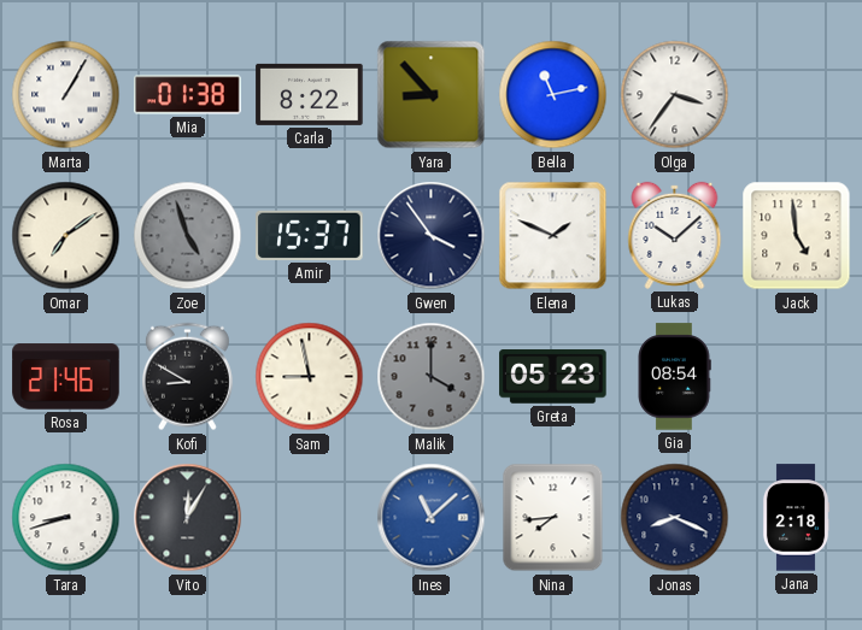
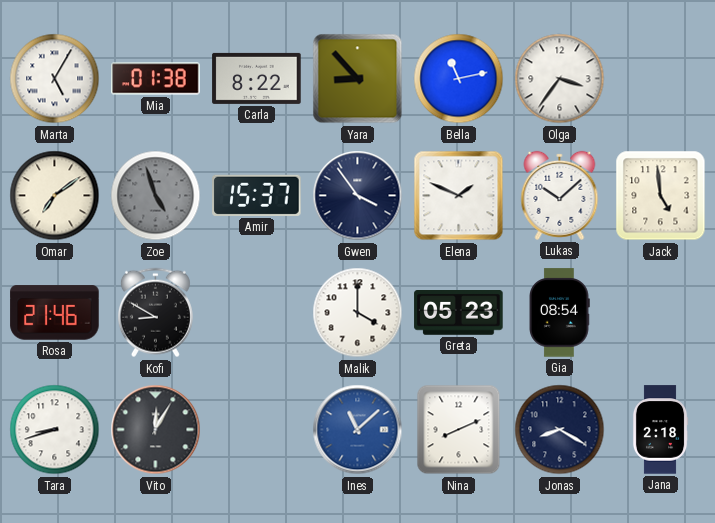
Marta: 1:05 -> 5:05 (55, 79)
Sam: 8:58 -> none (310, 377)
Malik dial: grey -> white (358, 313)
Nina: 7:44 -> 8:11 (459, 430)
Jonas: 8:19 -> 8:20 (560, 430)
